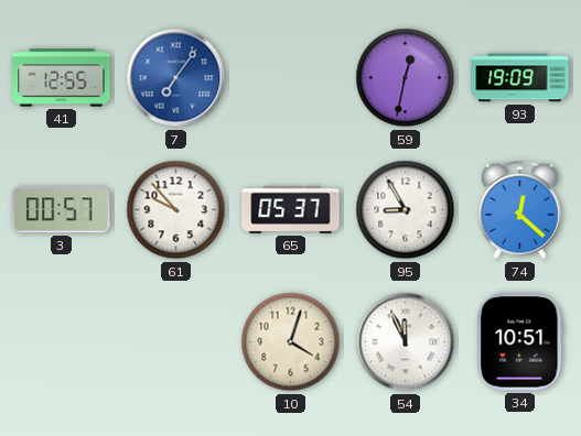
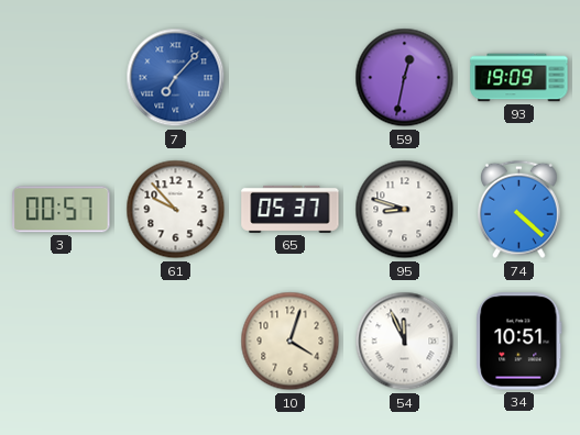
41: 12:55 -> none (62, 78)
7: 7:06 -> 7:07 (176, 78)
95: 8:55 -> 8:48 (405, 210)
74: 12:22 -> 4:22 (519, 210)
